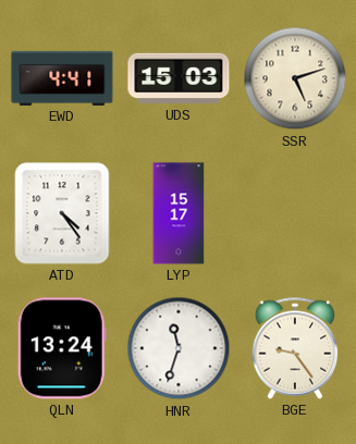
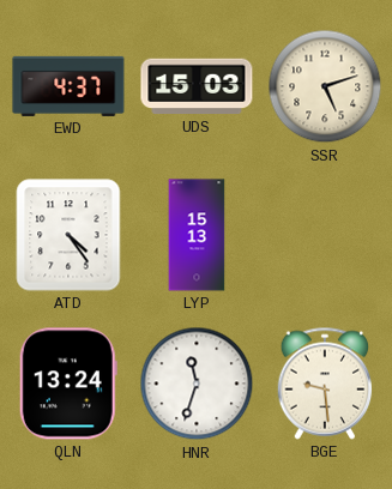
EWD: 4:41 -> 4:37 (68, 86)
LYP: 15:17 -> 15:13 (197, 235)
BGE: 9:24 -> 9:29 (325, 384)
